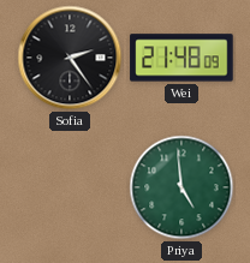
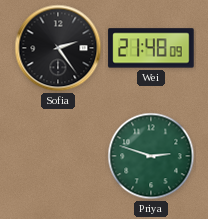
Priya: 4:59 -> 2:48 (151, 156)
